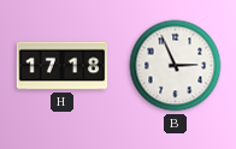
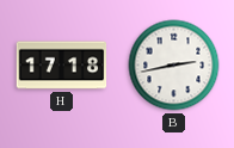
B: 2:56 -> 2:43 (174, 66)
